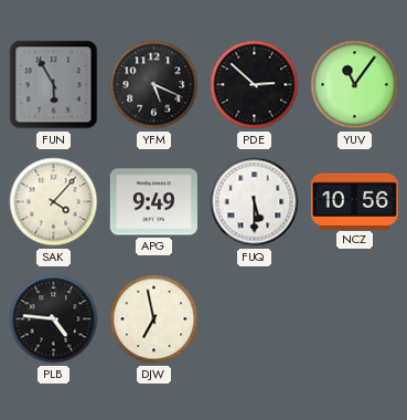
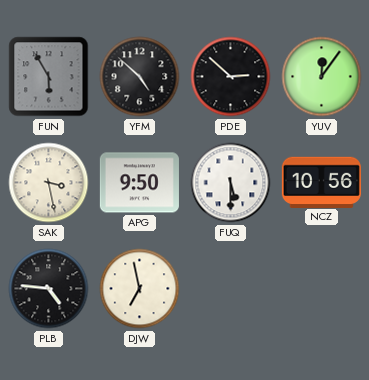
YFM: 5:19 -> 4:52 (140, 77)
YUV: 11:06 -> 12:06 (322, 77)
SAK: 4:07 -> 3:28 (49, 183)
APG: 9:49 -> 9:50 (139, 183)
